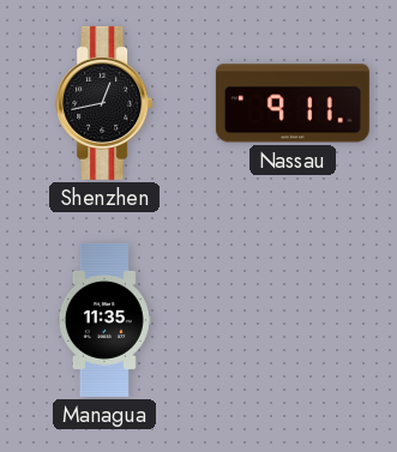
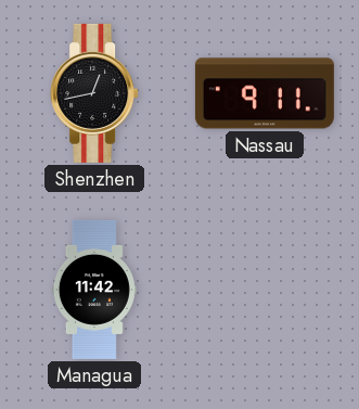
Managua: 11:35 -> 11:42 (94, 290)
